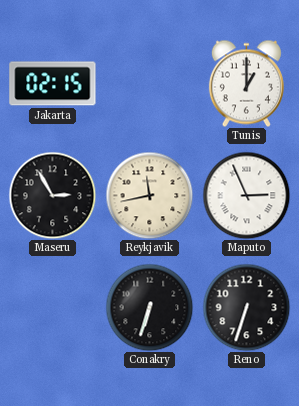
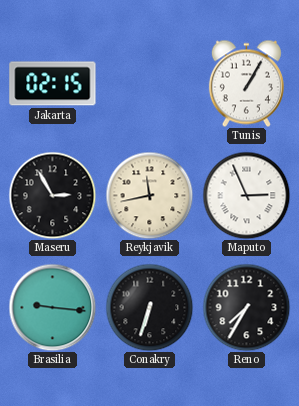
Tunis: 1:00 -> 1:05 (246, 83)
Brasilia: none -> 9:16 (52, 307)
Reno: 6:33 -> 7:35 (246, 307)
